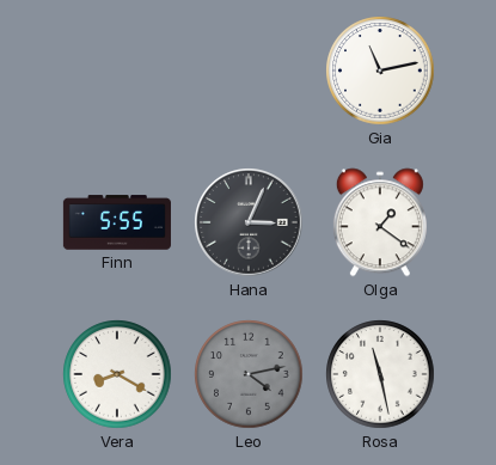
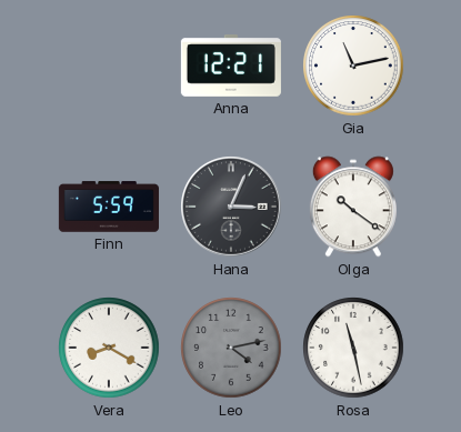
Anna: none -> 12:21 (231, 67)
Finn: 5:55 -> 5:59 (109, 207)
Olga: 1:21 -> 10:21 (353, 207)
